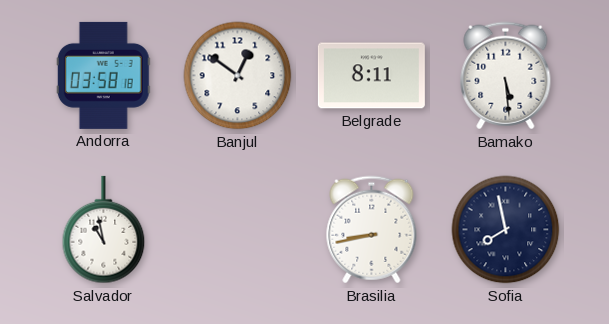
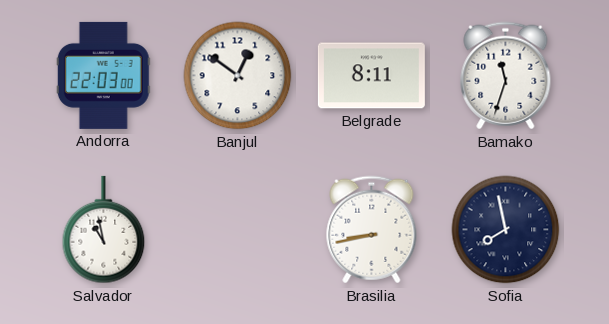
Andorra: 03:58 -> 22:03 (103, 75)
Bamako: 5:29 -> 11:33 (506, 76)
